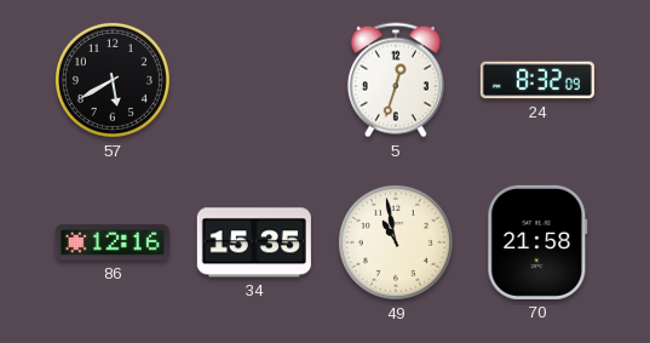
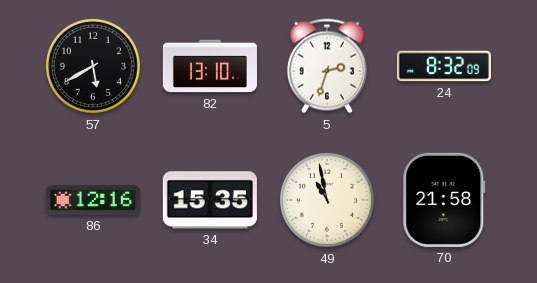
82: none -> 13:10 (210, 66)
5: 12:33 -> 2:33 (327, 66)
